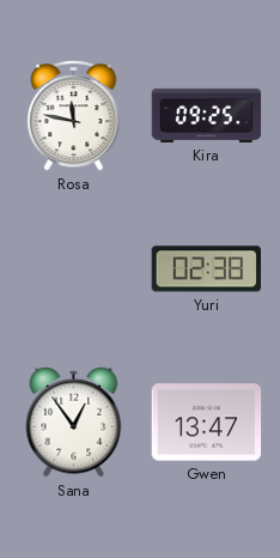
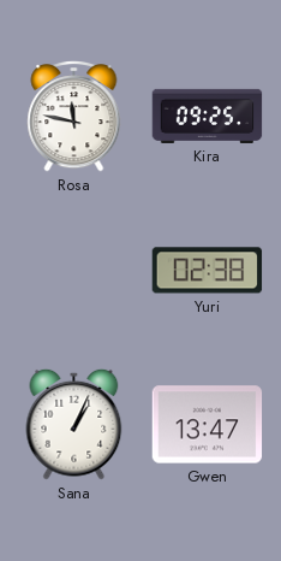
Sana: 12:54 -> 1:04 (74, 424)
